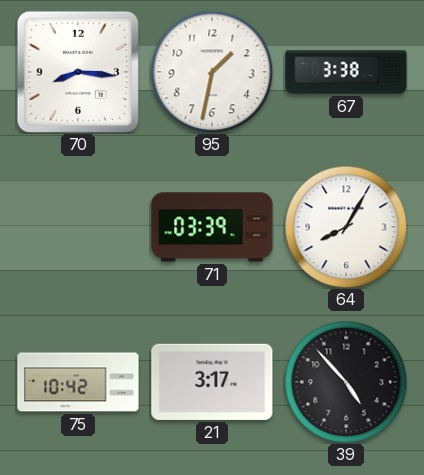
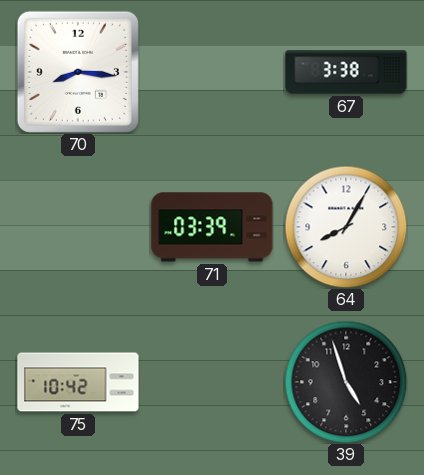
95: 1:32 -> none (212, 72)
21: 3:17 -> none (212, 382)
39: 4:53 -> 4:57 (346, 382)
